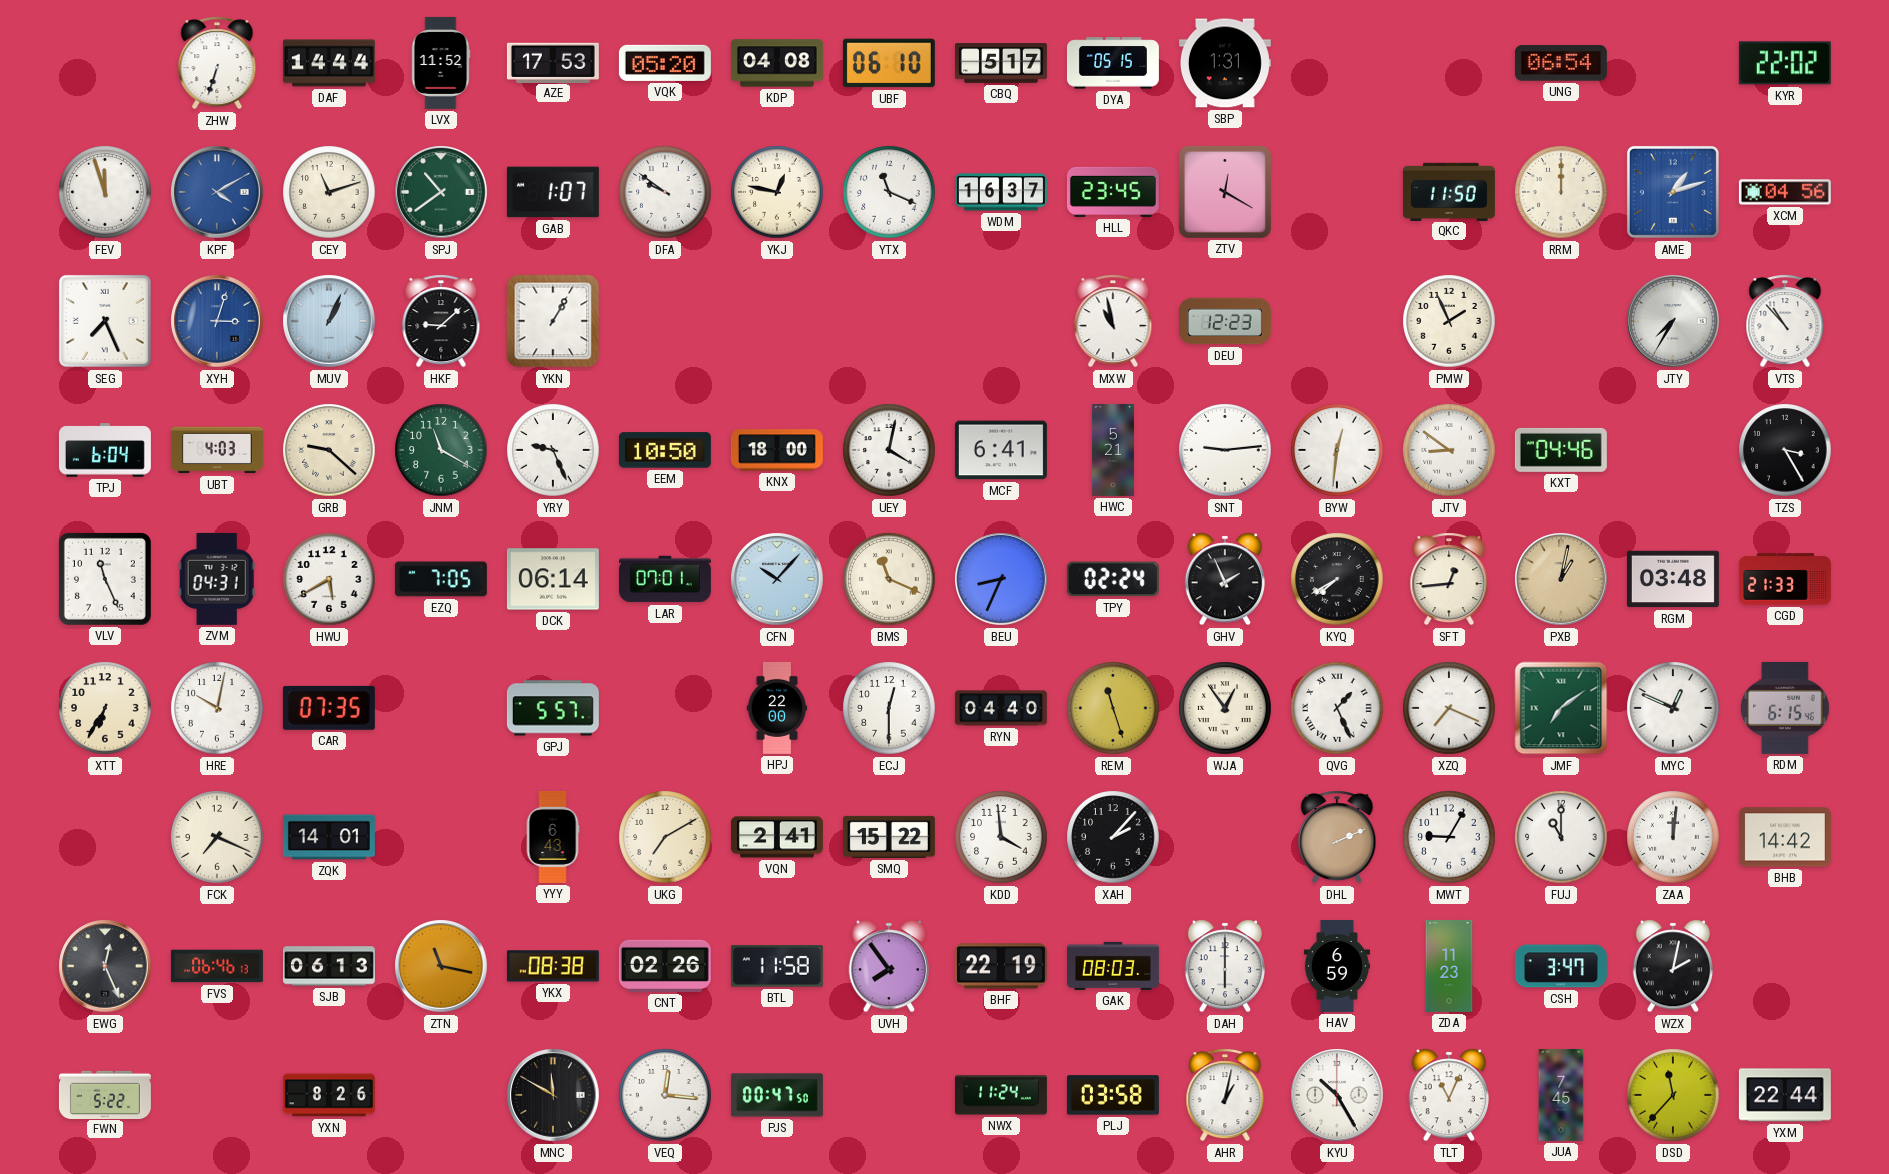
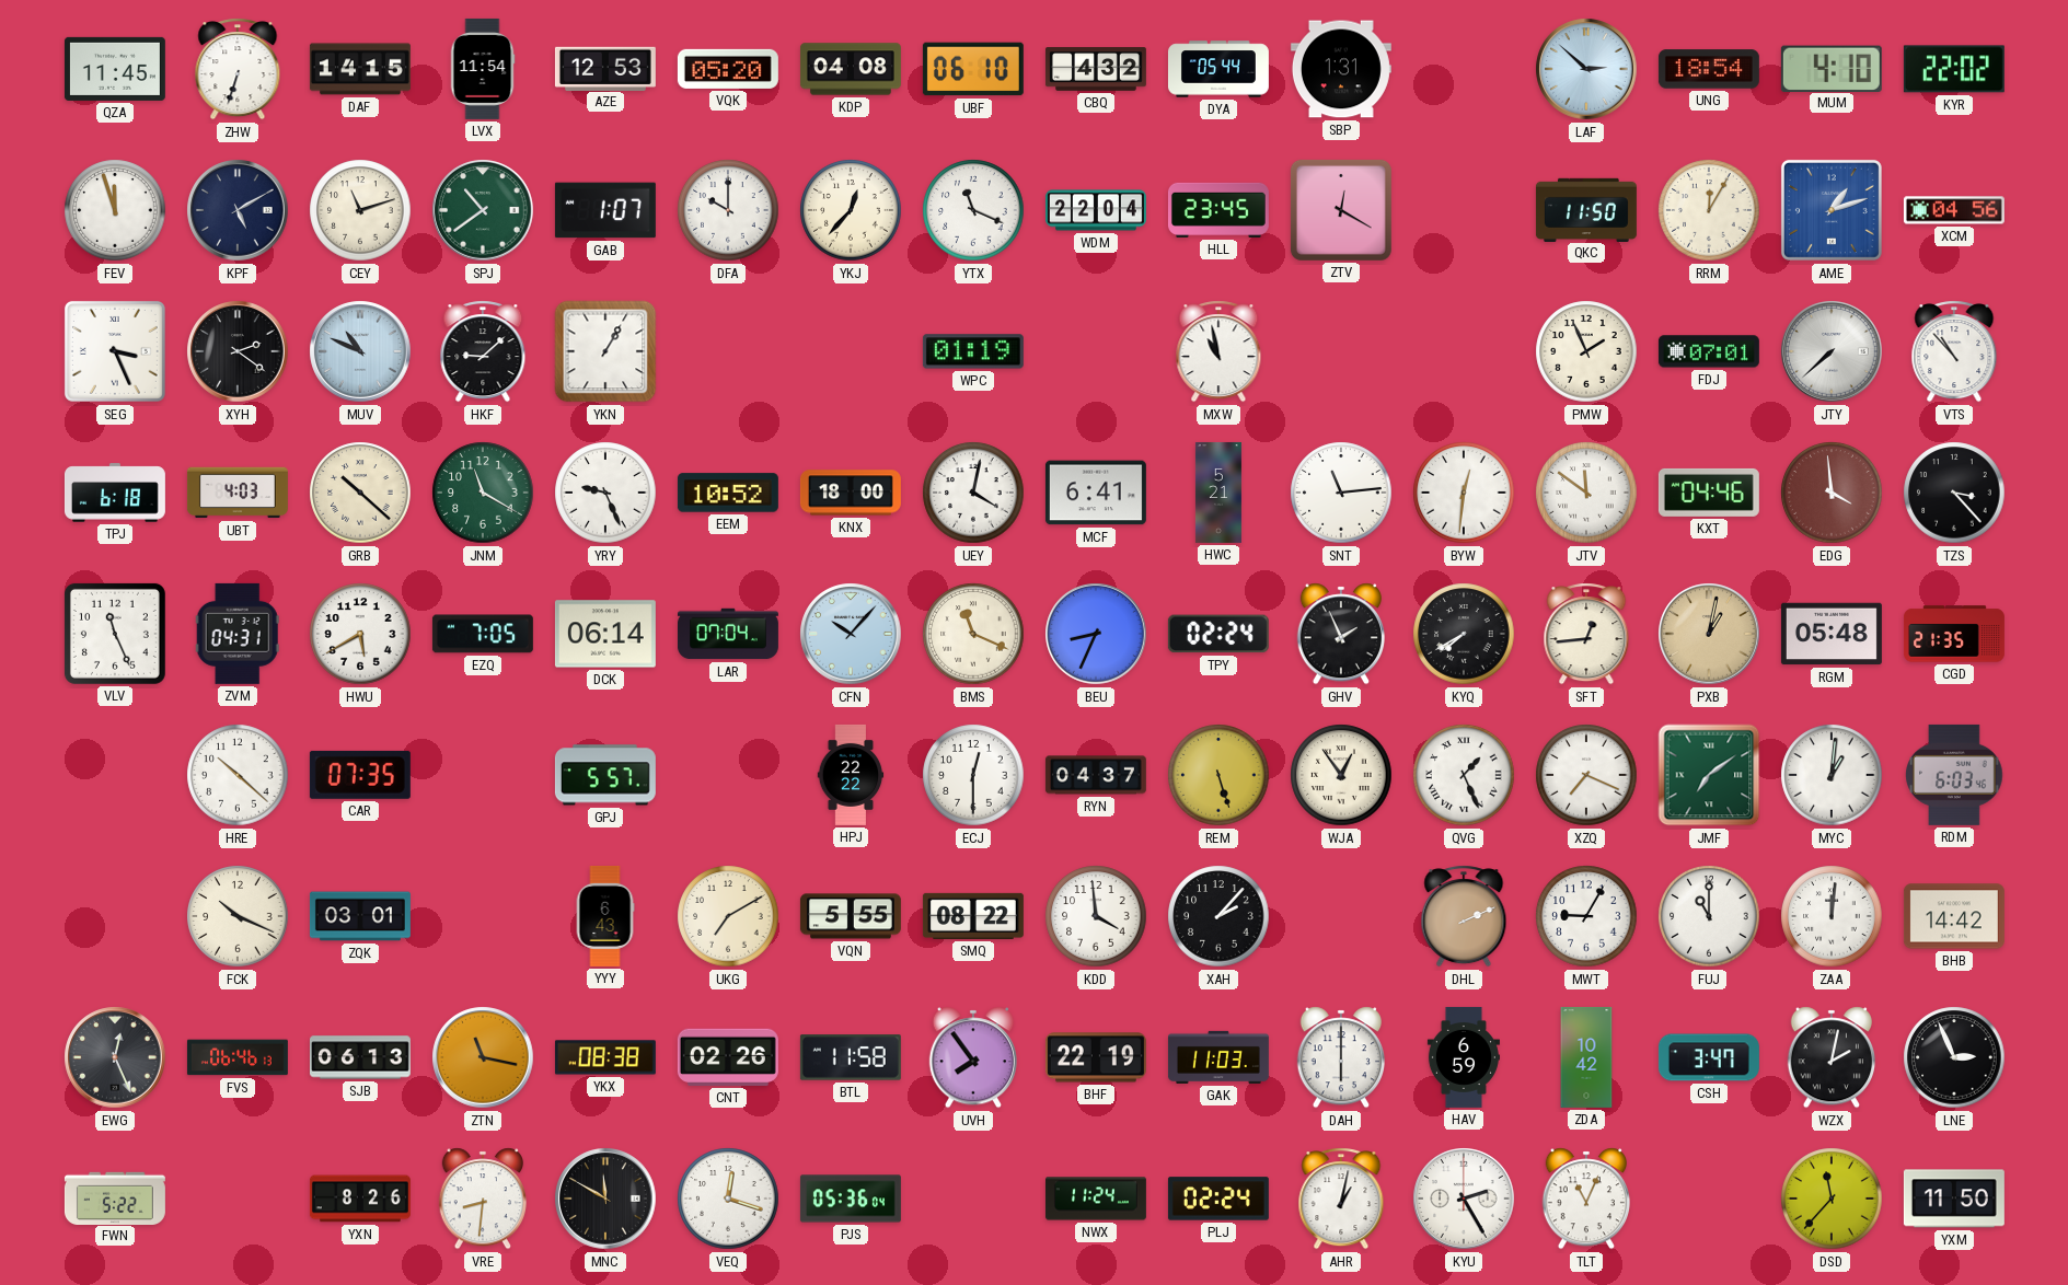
QZA: none -> 11:45 (115, 69)
DAF: 14:44 -> 14:15 (360, 69)
LVX: 11:52 -> 11:54 (483, 69)
AZE: 17:53 -> 12:53 (605, 68)
CBQ: 5:17 -> 4:32 (1096, 69)
DYA: 05:15 -> 05:44 (1218, 69)
LAF: none -> 2:52 (1586, 69)
UNG: 06:54 -> 18:54 (1709, 69)
MUM: none -> 4:10 (1832, 68)
KPF: 4:10 -> 5:10 (238, 210)
KPF dial: blue -> navy (238, 210)
DFA: 9:51 -> 10:00 (728, 210)
YKJ: 12:47 -> 12:37 (851, 210)
WDM: 16:37 -> 22:04 (1096, 210)
RRM: 12:00 -> 12:05 (1709, 210)
SEG: 7:26 -> 3:26 (115, 351)
XYH: 3:03 -> 2:21 (238, 351)
XYH dial: blue -> black (238, 351)
MUV: 1:04 -> 10:49 (360, 351)
WPC: none -> 01:19 (973, 351)
DEU: 12:23 -> none (1225, 321)
FDJ: none -> 07:01 (1709, 351)
JTY: 7:35 -> 7:38 (1832, 351)
TPJ: 6:04 -> 6:18 (115, 493)
GRB: 9:22 -> 10:22 (360, 493)
EEM: 10:50 -> 10:52 (728, 493)
SNT: 9:14 -> 11:14 (1341, 493)
JTV: 8:51 -> 11:51 (1586, 493)
EDG: none -> 3:59 (1832, 493)
TZS: 3:25 -> 3:23 (1954, 493)
LAR: 07:01 -> 07:04 (728, 634)
RGM: 03:48 -> 05:48 (1832, 634)
CGD: 21:33 -> 21:35 (1954, 634)
XTT: 6:35 -> none (105, 708)
HRE: 10:02 -> 10:22 (238, 775)
HPJ: 22:00 -> 22:22 (851, 775)
RYN: 04:40 -> 04:37 (1096, 775)
REM: 11:27 -> 5:27 (1218, 775)
MYC: 12:49 -> 1:01 (1832, 775)
RDM: 6:15 -> 6:03 (1954, 775)
FCK: 7:19 -> 10:19 (238, 916)
ZQK: 14:01 -> 03:01 (360, 916)
VQN: 2:41 -> 5:55 (851, 916)
SMQ: 15:22 -> 08:22 (973, 916)
GAK: 08:03 -> 11:03 (1218, 1057)
ZDA: 11:23 -> 10:42 (1586, 1057)
LNE: none -> 2:56 (1954, 1057)
VRE: none -> 8:31 (482, 1199)
VEQ: 12:16 -> 12:18 (728, 1199)
PJS: 00:47 -> 05:36 (851, 1199)
PLJ: 03:58 -> 02:24 (1218, 1199)
KYU: 10:25 -> 2:25 (1464, 1199)
JUA: 7:45 -> none (1561, 1095)
YXM: 22:44 -> 11:50 (1954, 1199)
